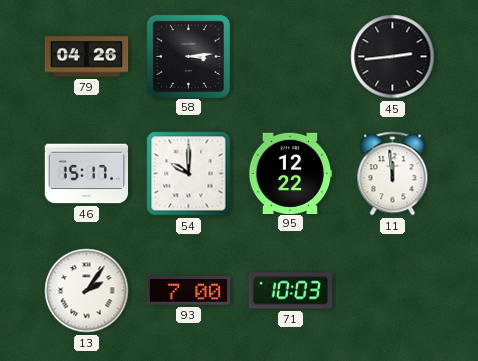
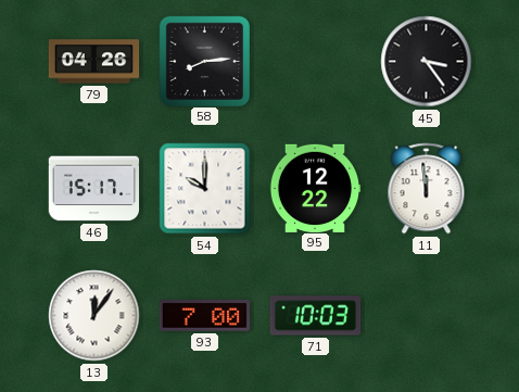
58: 3:14 -> 8:14 (204, 61)
45: 2:44 -> 3:24 (427, 62)
13: 2:06 -> 12:06 (94, 316)
